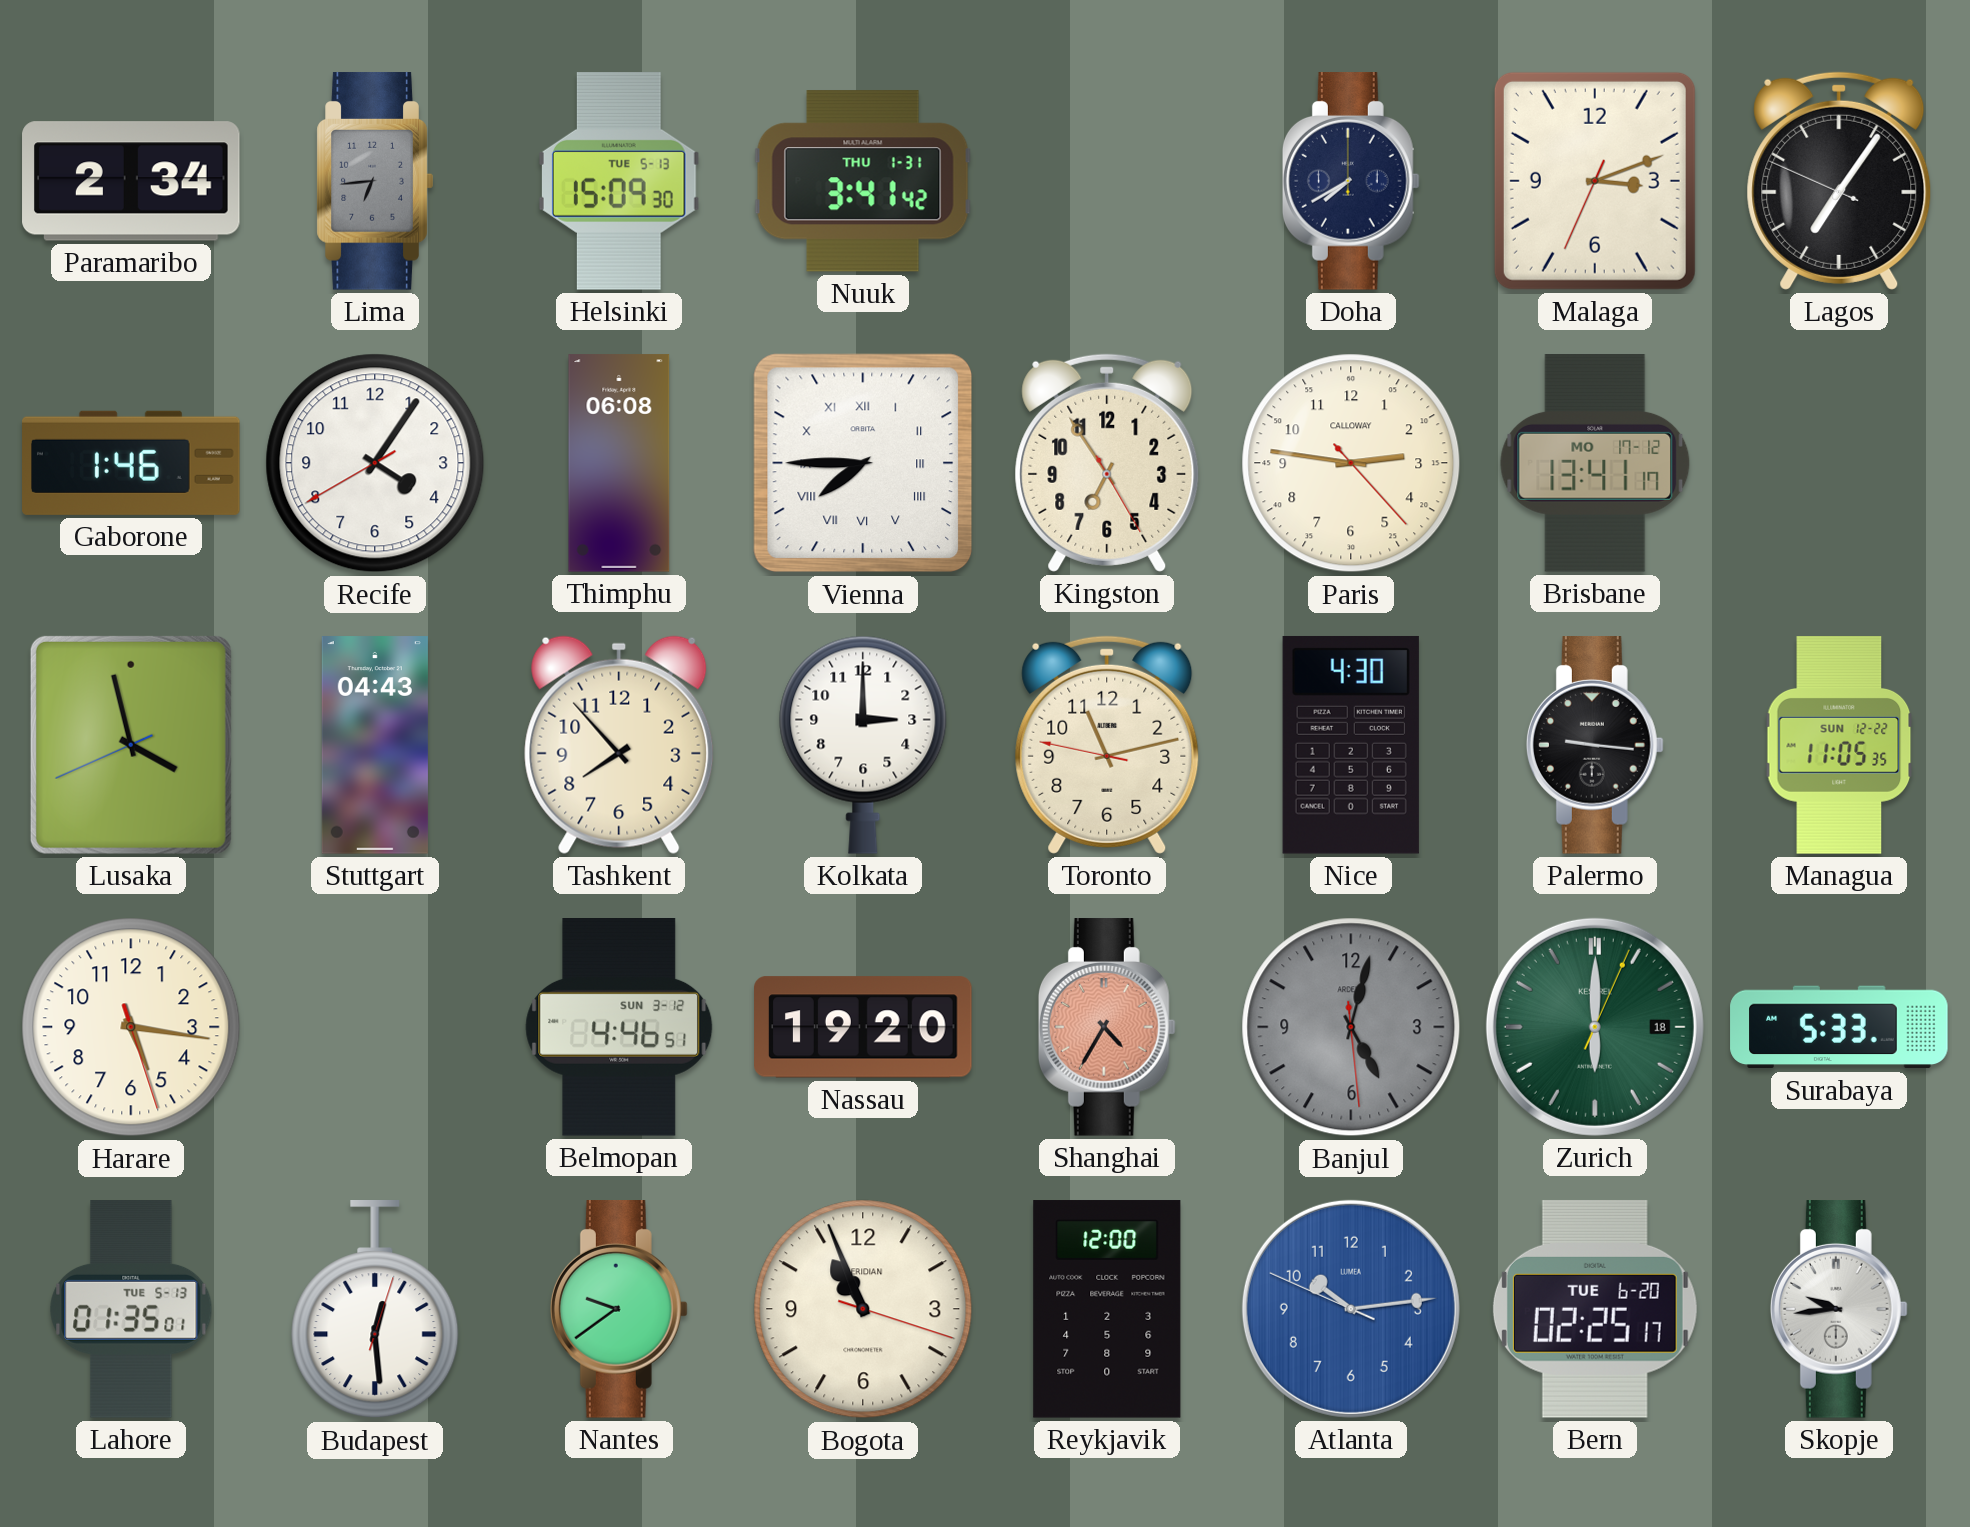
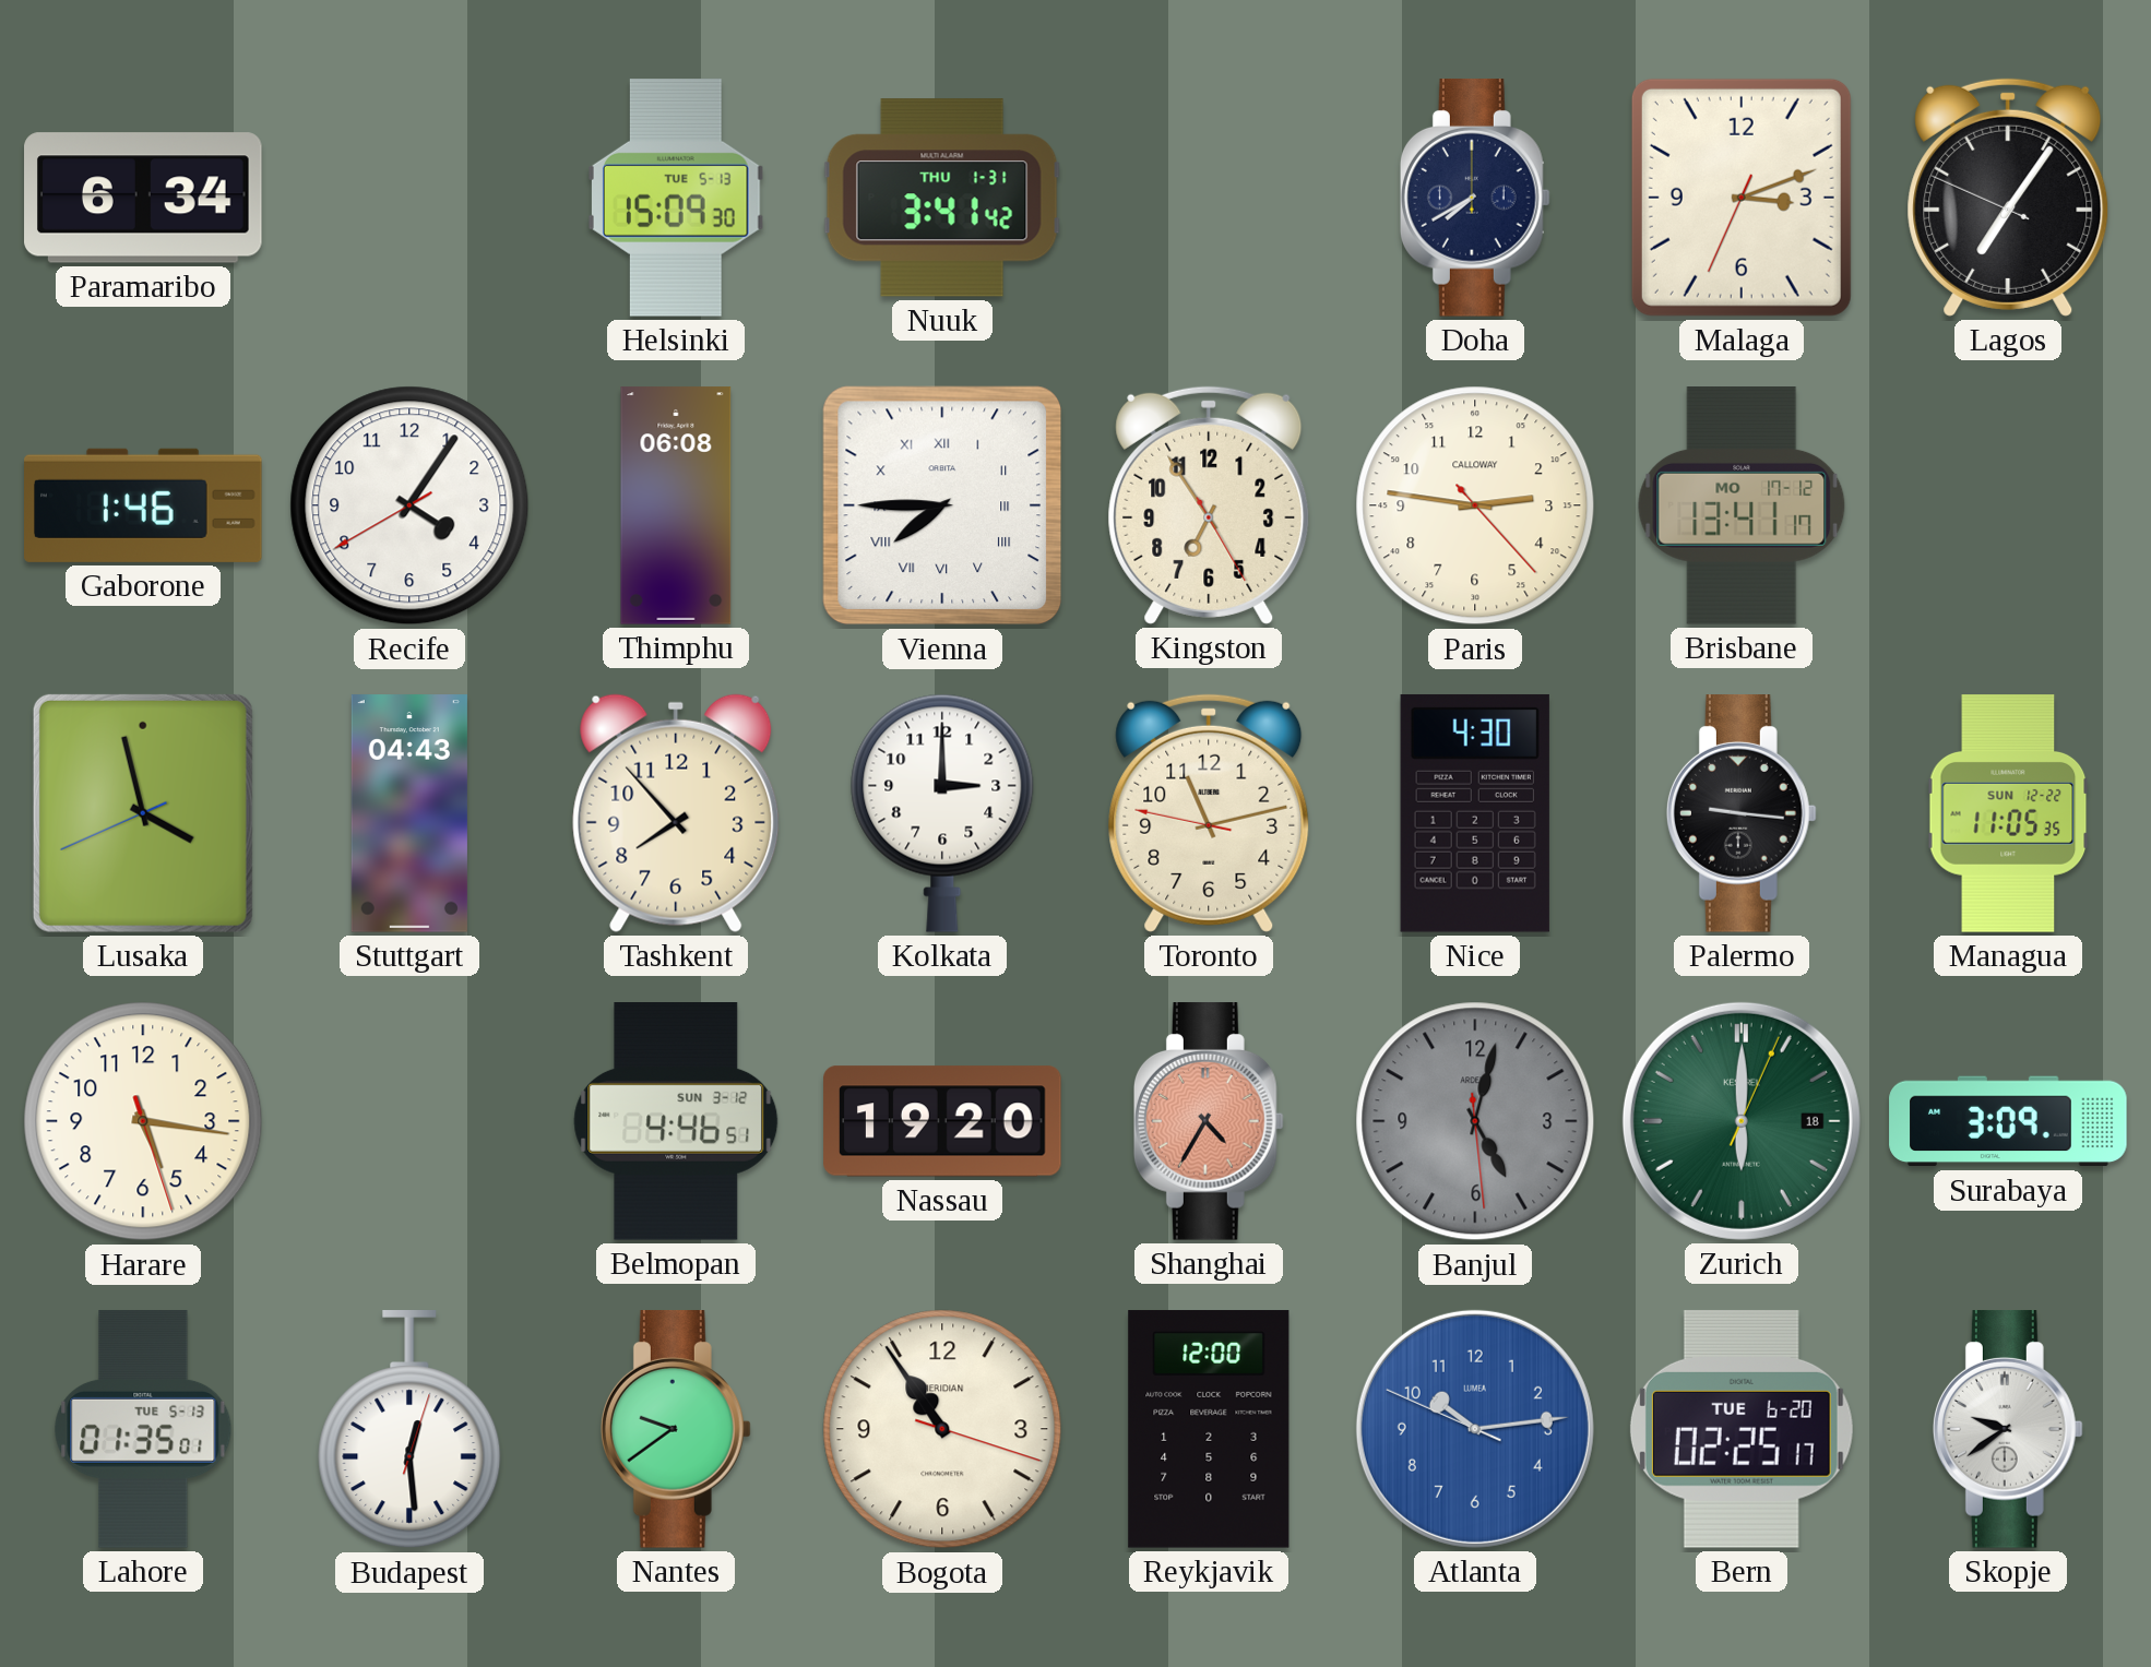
Paramaribo: 2:34 -> 6:34 (143, 198)
Lima: 6:44 -> none (375, 181)
Surabaya: 5:33 -> 3:09 (2008, 1121)
Bogota: 10:56 -> 10:54 (942, 1429)
Skopje: 9:44 -> 9:39 (2008, 1429)
